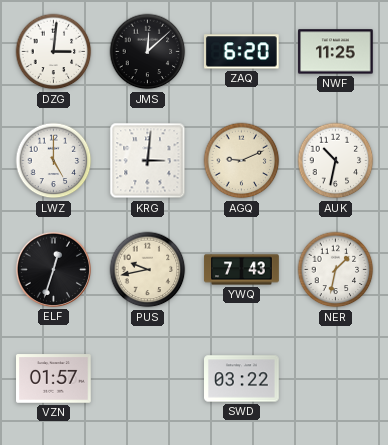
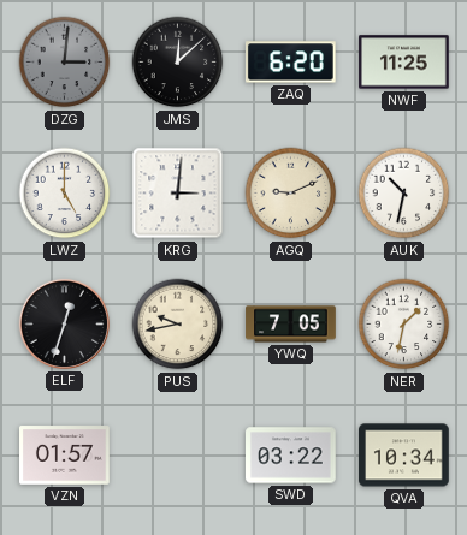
DZG dial: white -> grey (65, 63)
YWQ: 7:43 -> 7:05 (291, 325)
QVA: none -> 10:34 (404, 456)
